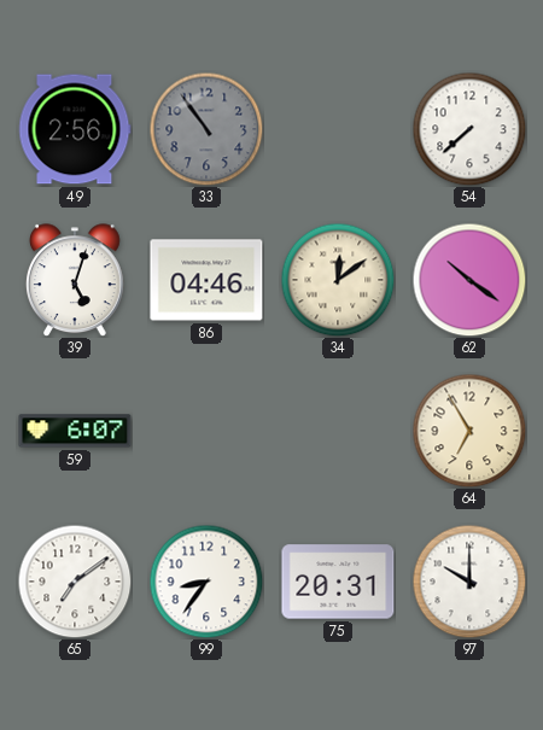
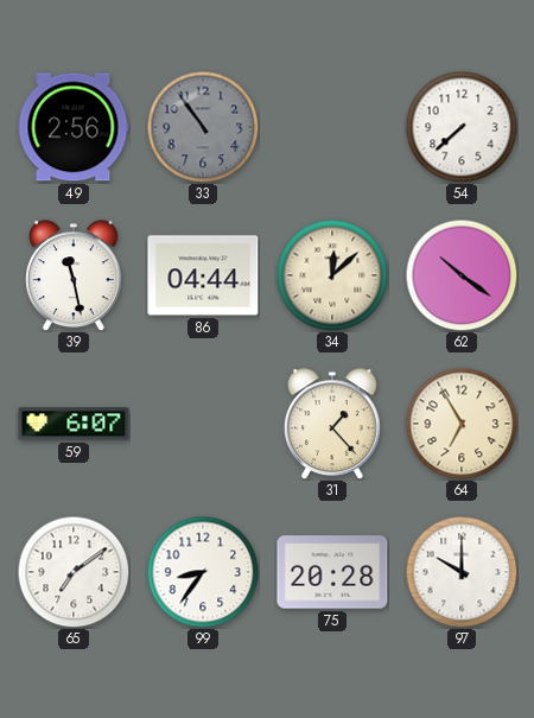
39: 5:03 -> 11:28 (75, 275)
86: 04:46 -> 04:44 (203, 275)
34: 12:09 -> 12:08 (332, 275)
31: none -> 1:23 (333, 424)
75: 20:31 -> 20:28 (332, 572)
